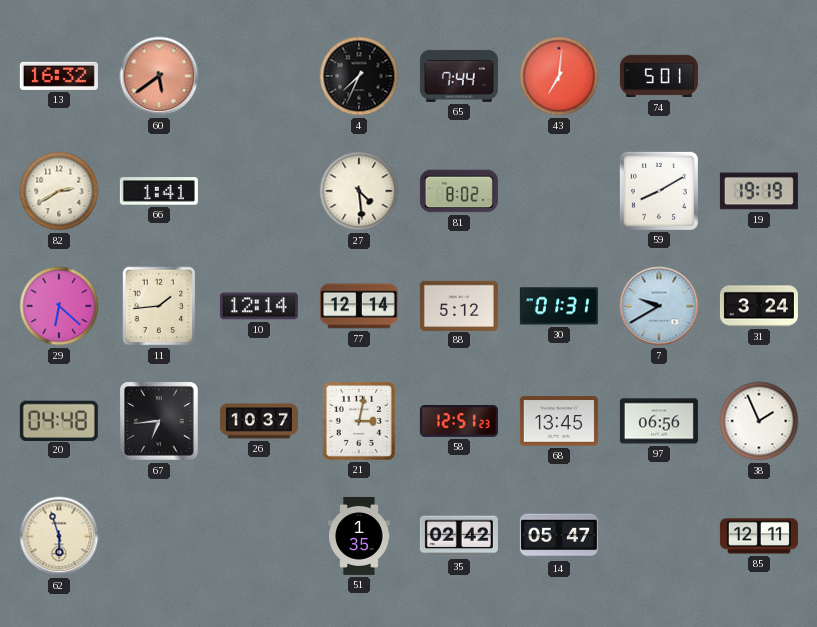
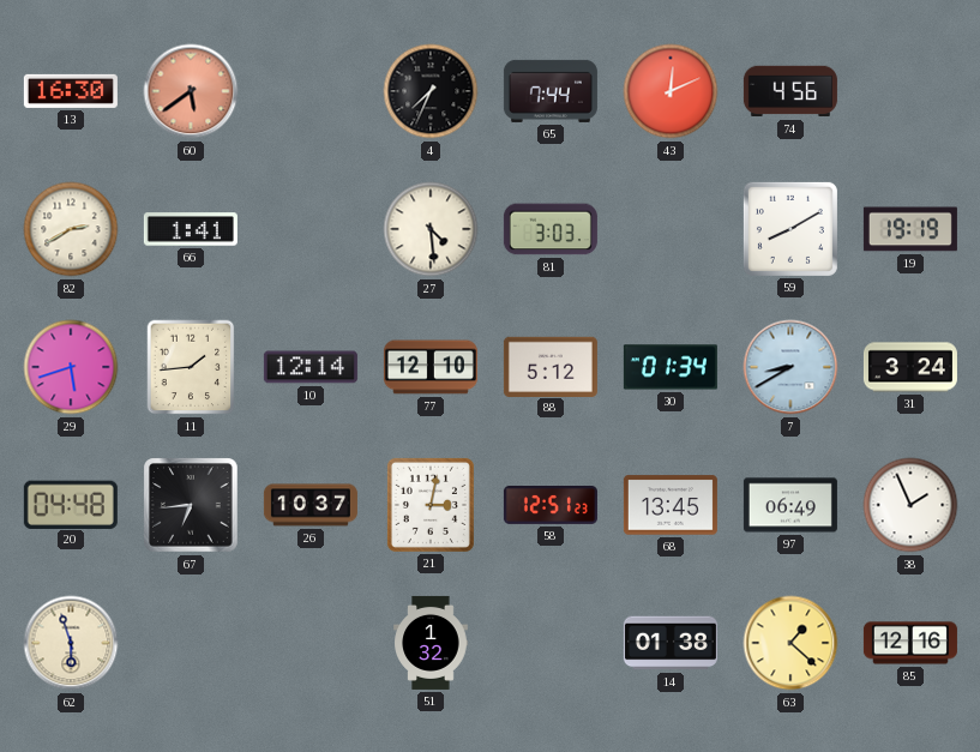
13: 16:32 -> 16:30 (71, 91)
43: 7:01 -> 12:11 (671, 91)
74: 5:01 -> 4:56 (790, 91)
81: 8:02 -> 3:03 (551, 229)
29: 6:22 -> 5:42 (71, 367)
77: 12:14 -> 12:10 (431, 367)
30: 01:31 -> 01:34 (671, 367)
7: 9:40 -> 8:40 (790, 367)
97: 06:56 -> 06:49 (790, 505)
51: 1:35 -> 1:32 (431, 643)
35: 02:42 -> none (459, 536)
14: 05:47 -> 01:38 (671, 643)
63: none -> 1:22 (790, 643)
85: 12:11 -> 12:16 (910, 643)
